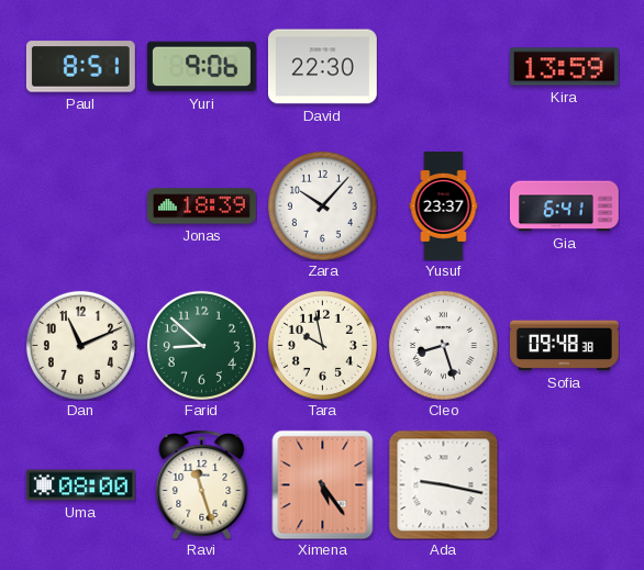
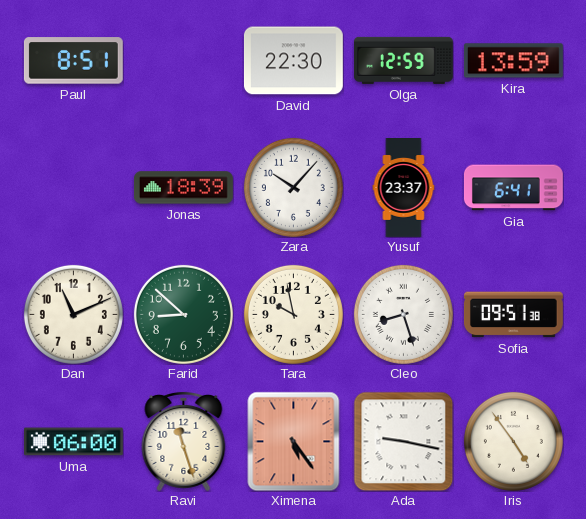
Yuri: 9:06 -> none (201, 67)
Olga: none -> 12:59 (403, 60)
Sofia: 09:48 -> 09:51 (513, 315)
Uma: 08:00 -> 06:00 (73, 442)
Iris: none -> 4:54 (513, 441)
